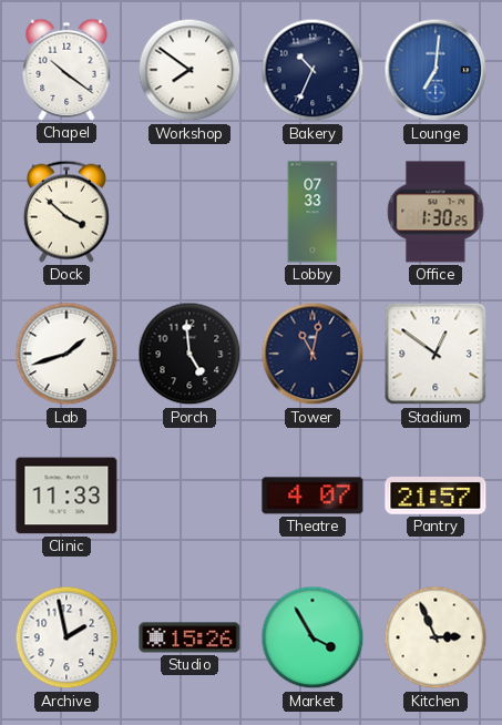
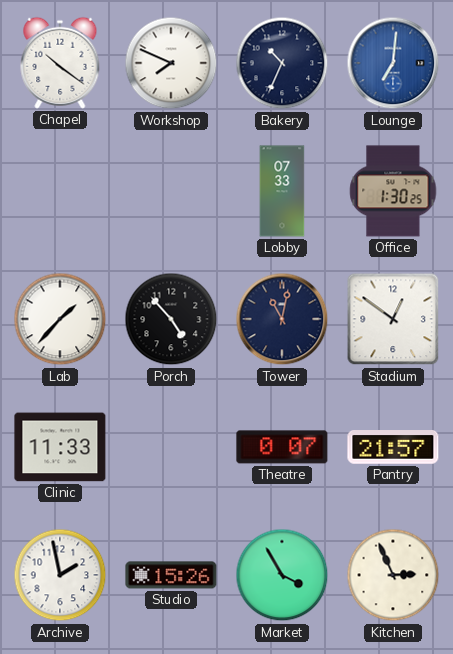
Workshop: 7:51 -> 7:49 (171, 63)
Dock: 3:52 -> none (66, 212)
Lab: 1:42 -> 1:37 (60, 319)
Porch: 4:59 -> 4:53 (171, 319)
Theatre: 4:07 -> 0:07 (282, 447)
